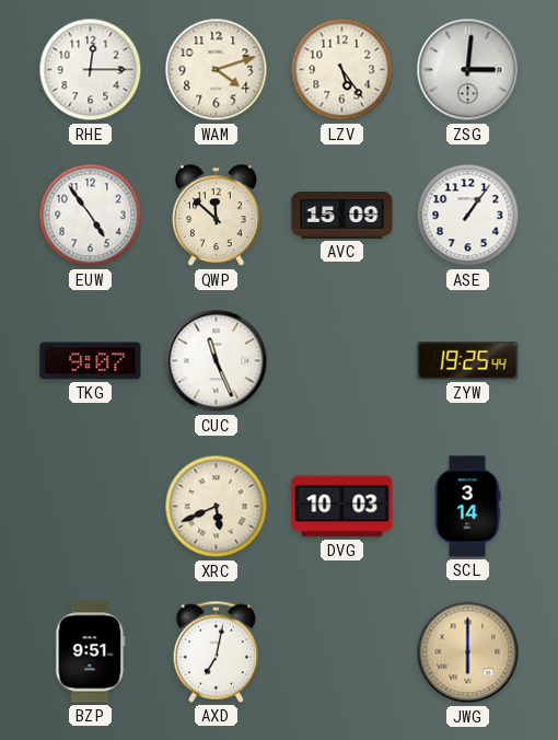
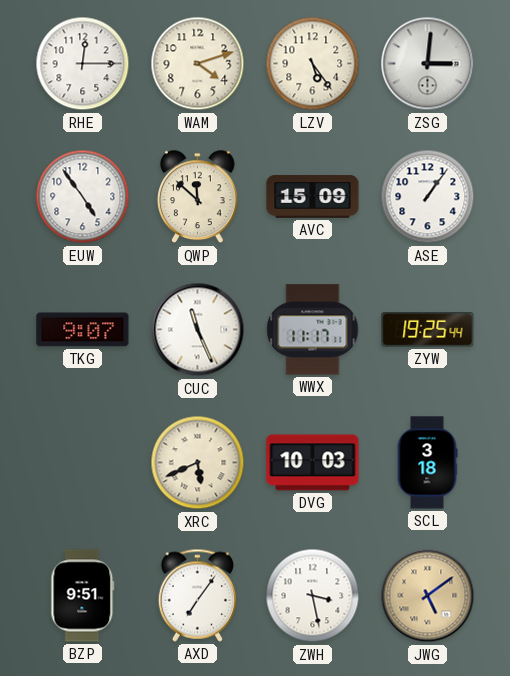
WWX: none -> 11:17 (313, 330)
SCL: 3:14 -> 3:18 (427, 463)
AXD: 7:02 -> 7:06 (198, 595)
ZWH: none -> 3:28 (313, 596)
JWG: 6:00 -> 5:09 (428, 596)
